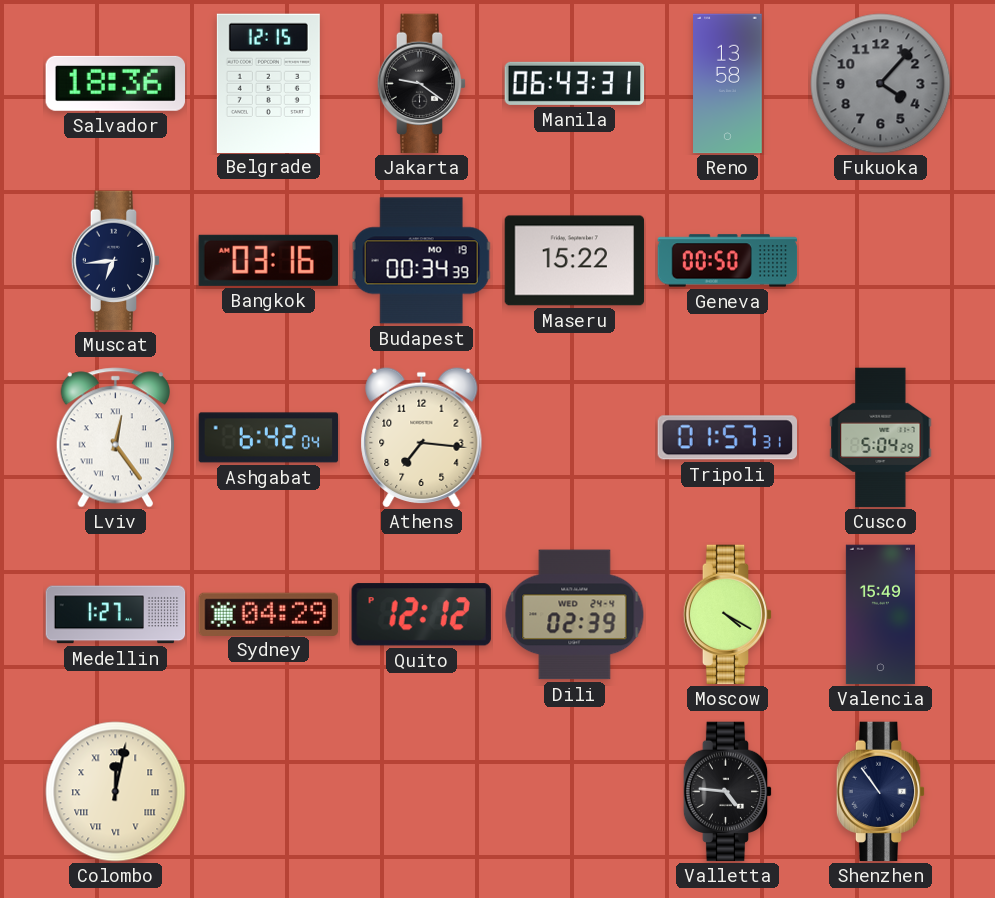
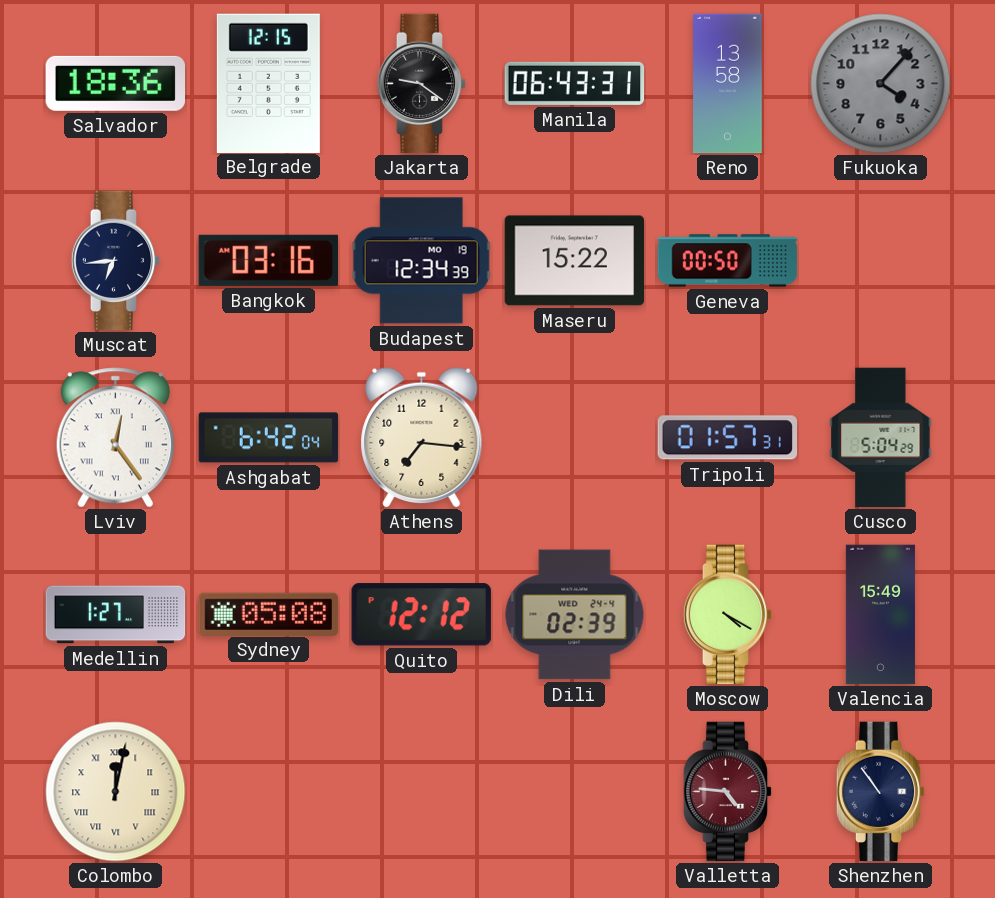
Budapest: 00:34 -> 12:34 (422, 261)
Sydney: 04:29 -> 05:08 (269, 614)
Valletta dial: black -> burgundy (728, 792)
